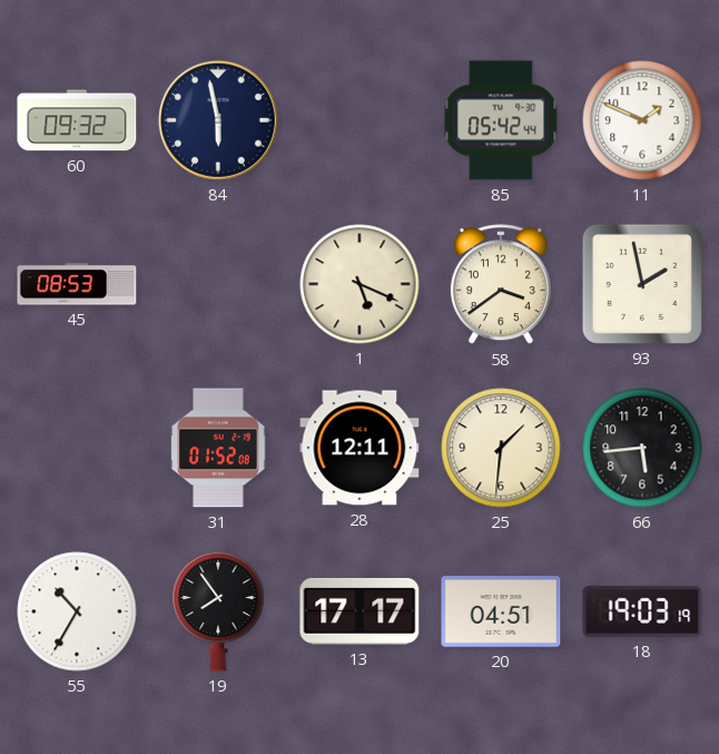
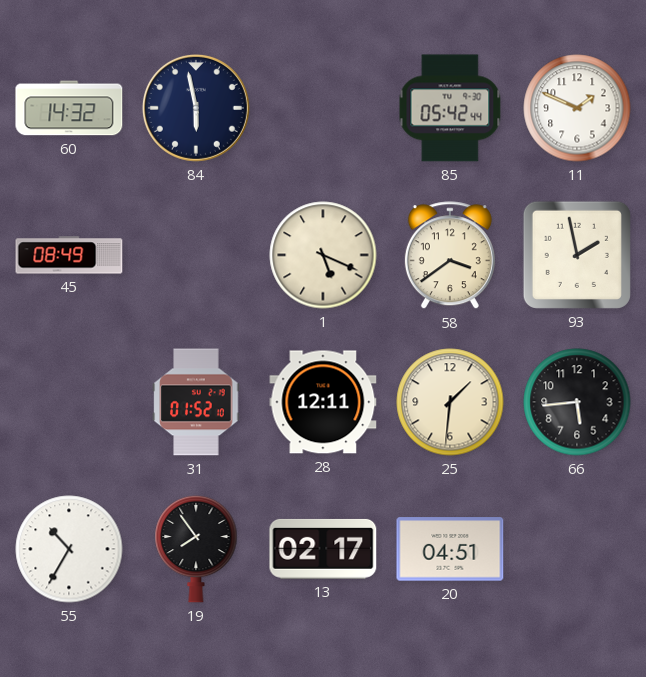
60: 09:32 -> 14:32 (69, 108)
45: 08:53 -> 08:49 (69, 255)
31: 01:52:08 -> 01:52:10 (196, 402)
13: 17:17 -> 02:17 (323, 549)
18: 19:03 -> none (642, 611)
